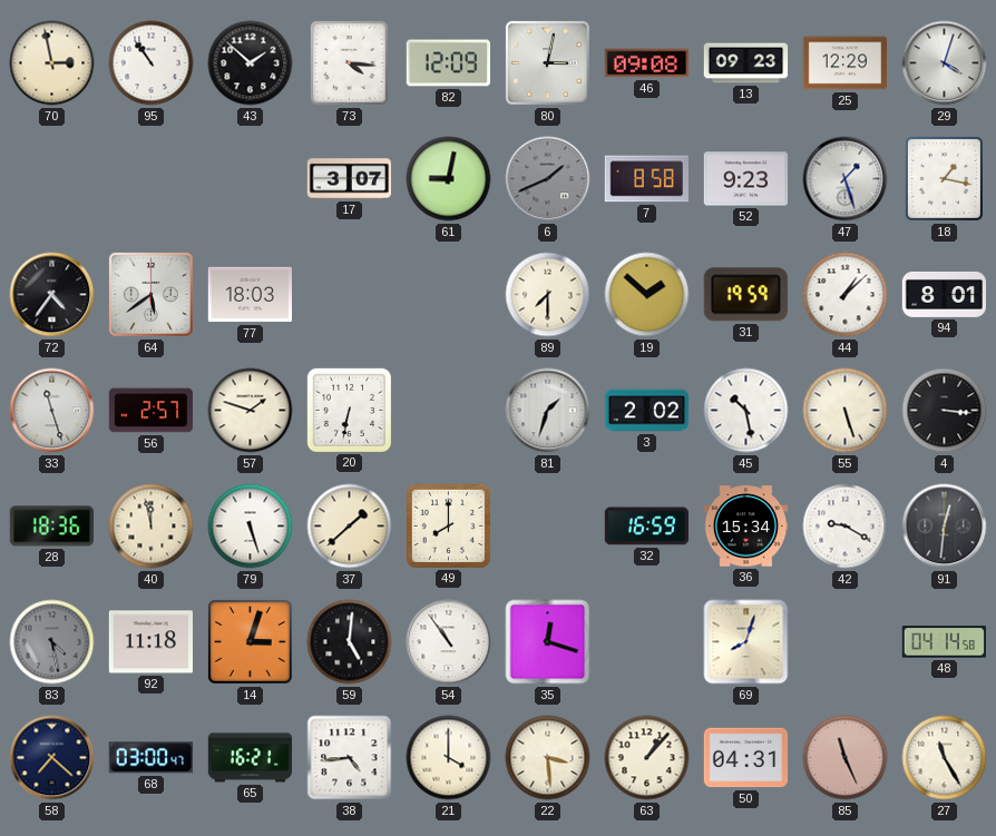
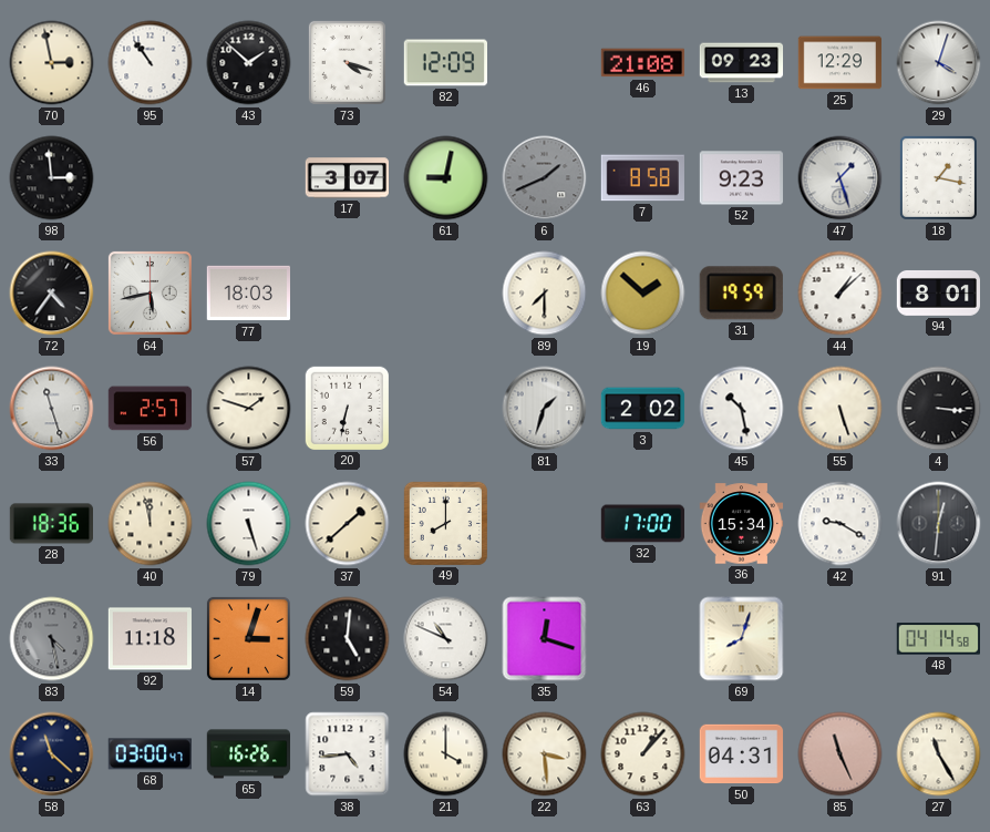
73: 4:16 -> 4:18 (347, 62)
80: 3:02 -> none (547, 62)
46: 09:08 -> 21:08 (642, 63)
98: none -> 2:59 (52, 178)
64: 5:39 -> 5:43 (149, 292)
32: 16:59 -> 17:00 (643, 524)
54: 10:54 -> 10:49 (446, 639)
58: 7:22 -> 11:22 (52, 754)
65: 16:21 -> 16:26 (249, 754)
